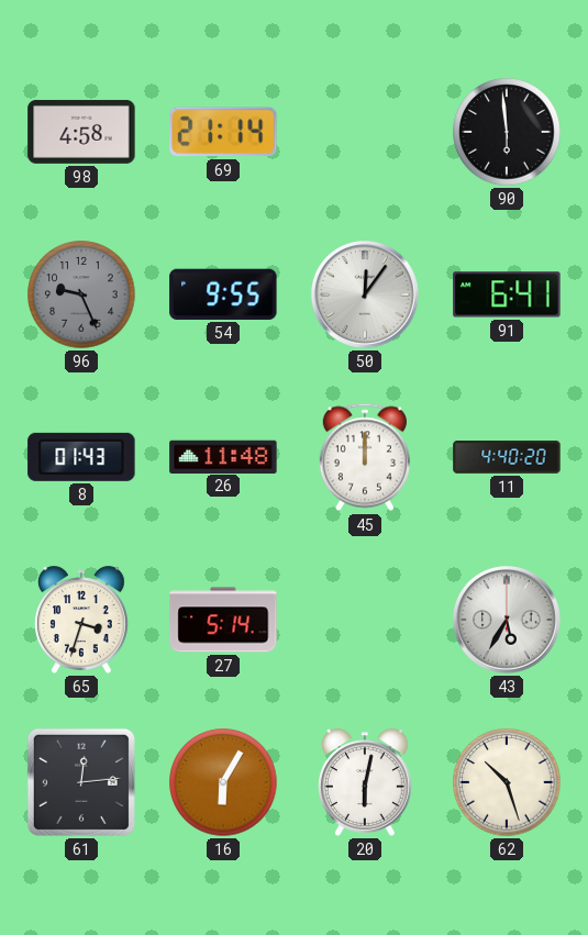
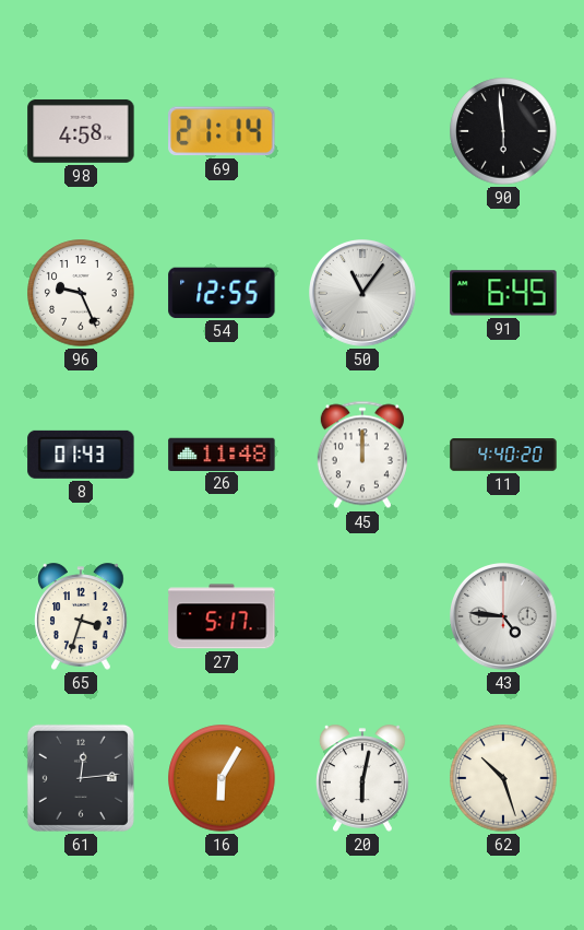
96 dial: grey -> white (81, 293)
54: 9:55 -> 12:55 (222, 293)
50: 12:06 -> 11:06 (363, 294)
91: 6:41 -> 6:45 (503, 293)
27: 5:14 -> 5:17 (222, 616)
43: 5:35 -> 4:46 (504, 617)
